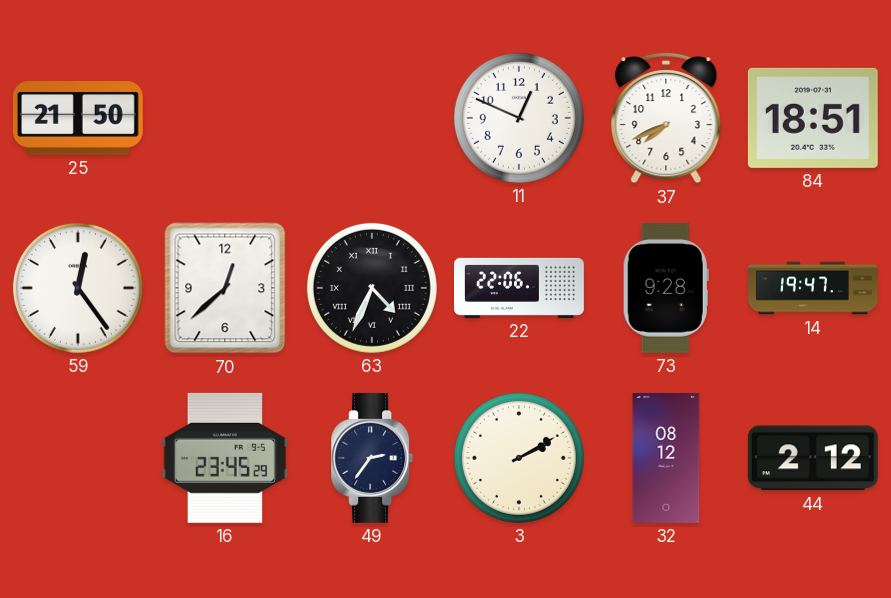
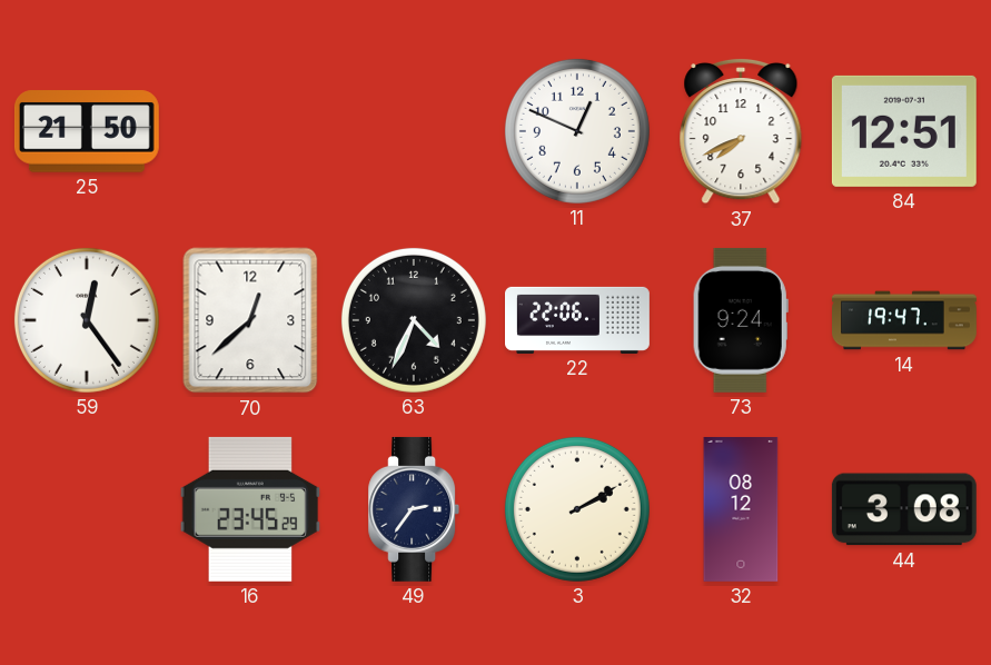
84: 18:51 -> 12:51 (904, 131)
63 numerals: Roman -> Arabic (414, 320)
73: 9:28 -> 9:24 (741, 320)
44: 2:12 -> 3:08 (904, 509)
